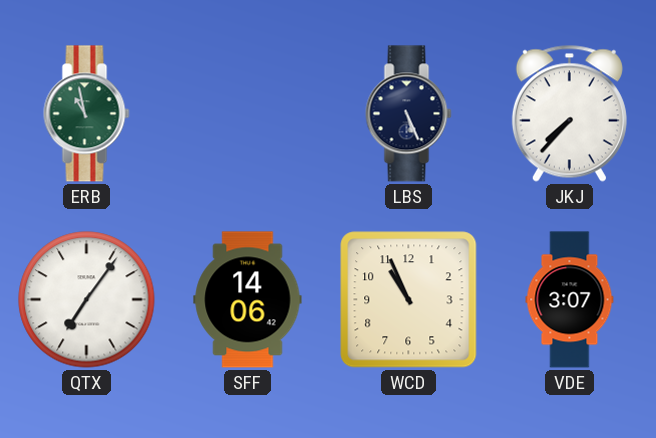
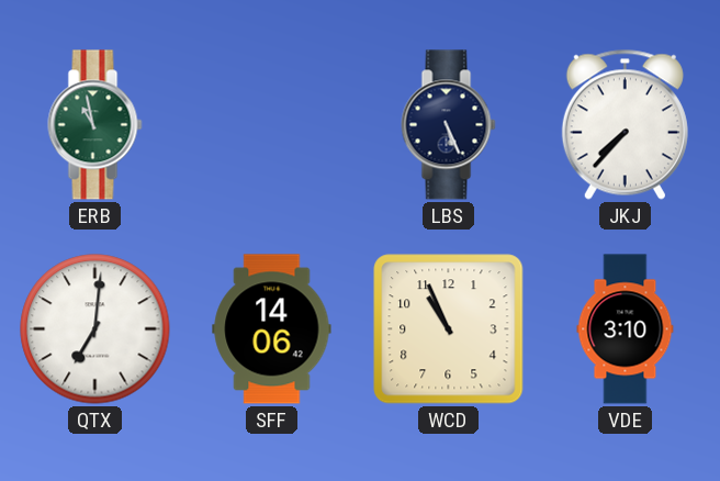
QTX: 7:06 -> 7:01 (95, 329)
VDE: 3:07 -> 3:10 (626, 329)
